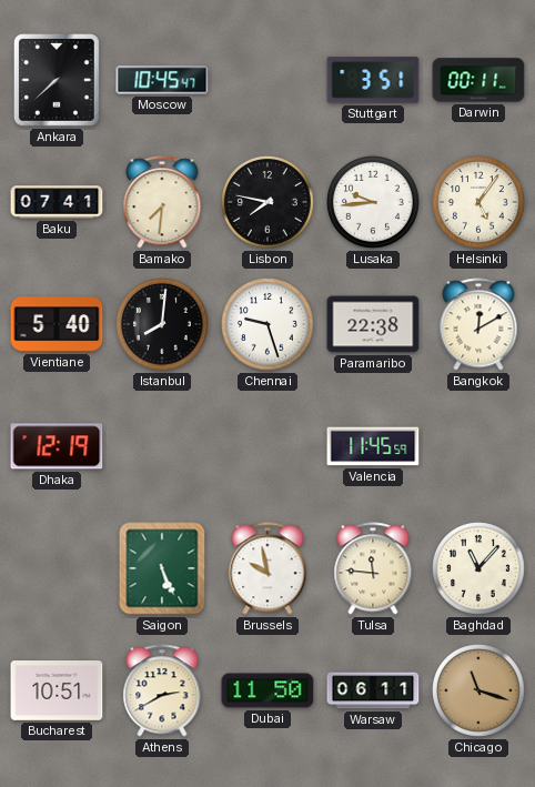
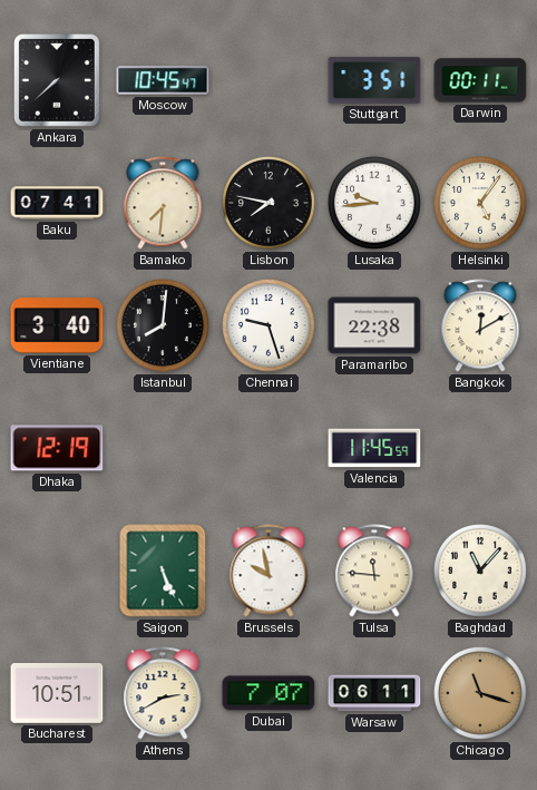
Vientiane: 5:40 -> 3:40 (57, 325)
Dubai: 11:50 -> 7:07 (268, 693)
